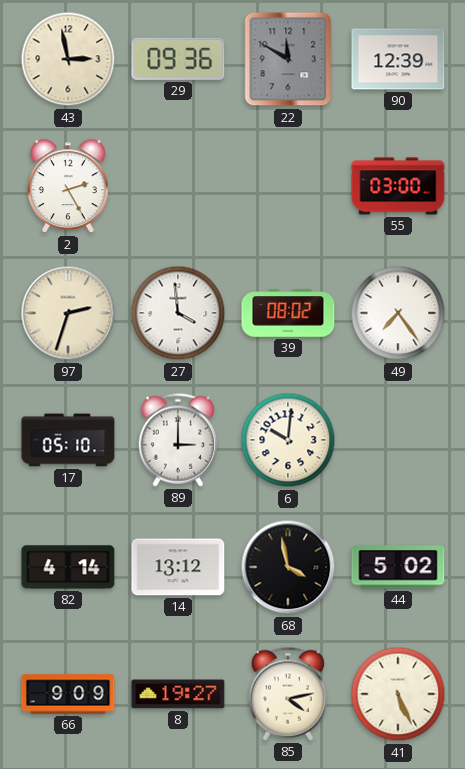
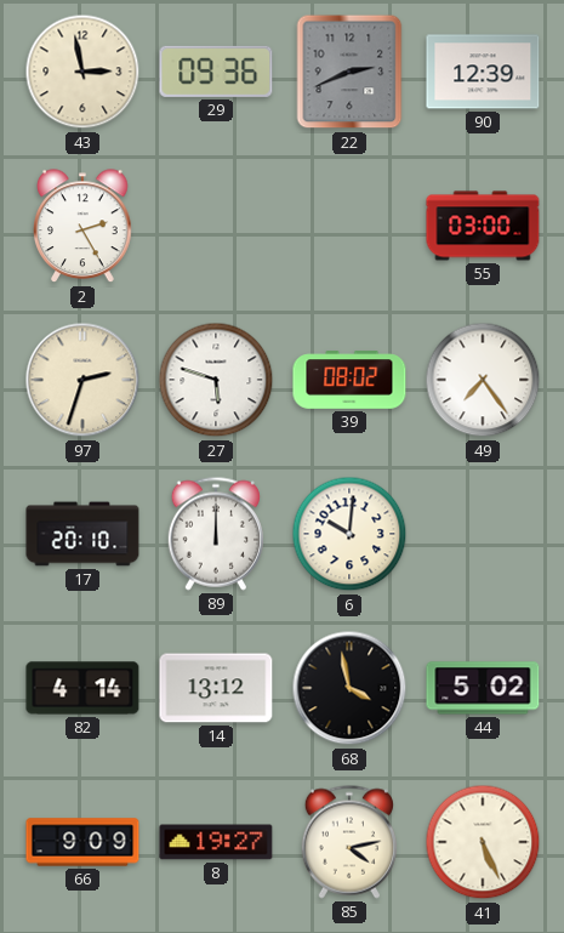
22: 11:50 -> 2:41 (349, 72)
27: 3:59 -> 5:48 (216, 380)
17: 05:10 -> 20:10 (82, 534)
89: 3:00 -> 12:00 (216, 534)
